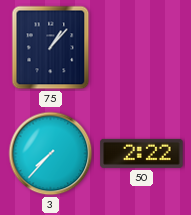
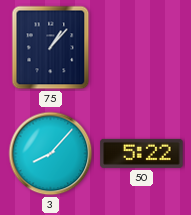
3: 7:37 -> 8:07 (51, 154)
50: 2:22 -> 5:22 (142, 153)
